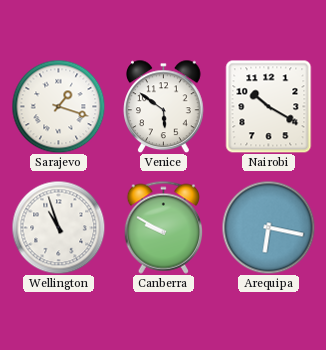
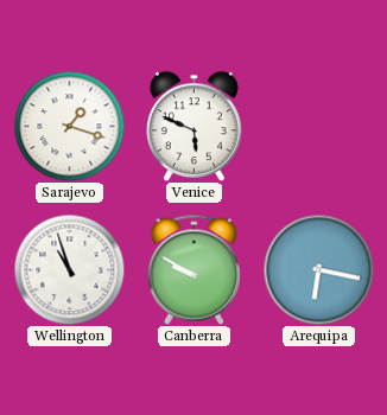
Venice: 5:51 -> 5:49 (195, 126)
Nairobi: 10:20 -> none (269, 106)
